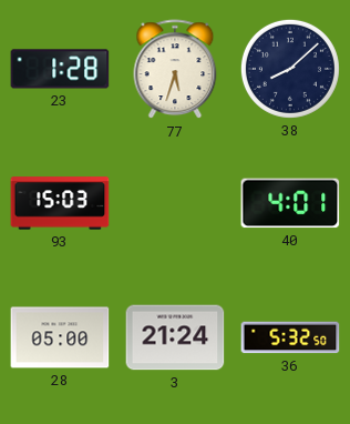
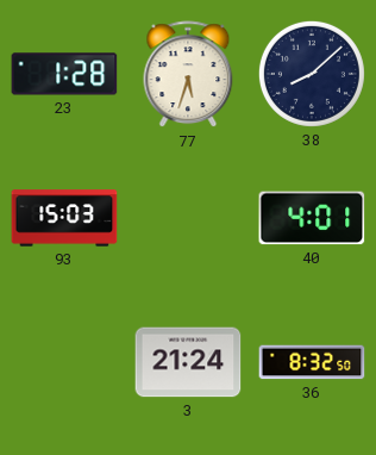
28: 05:00 -> none (60, 337)
36: 5:32 -> 8:32 (312, 362)
